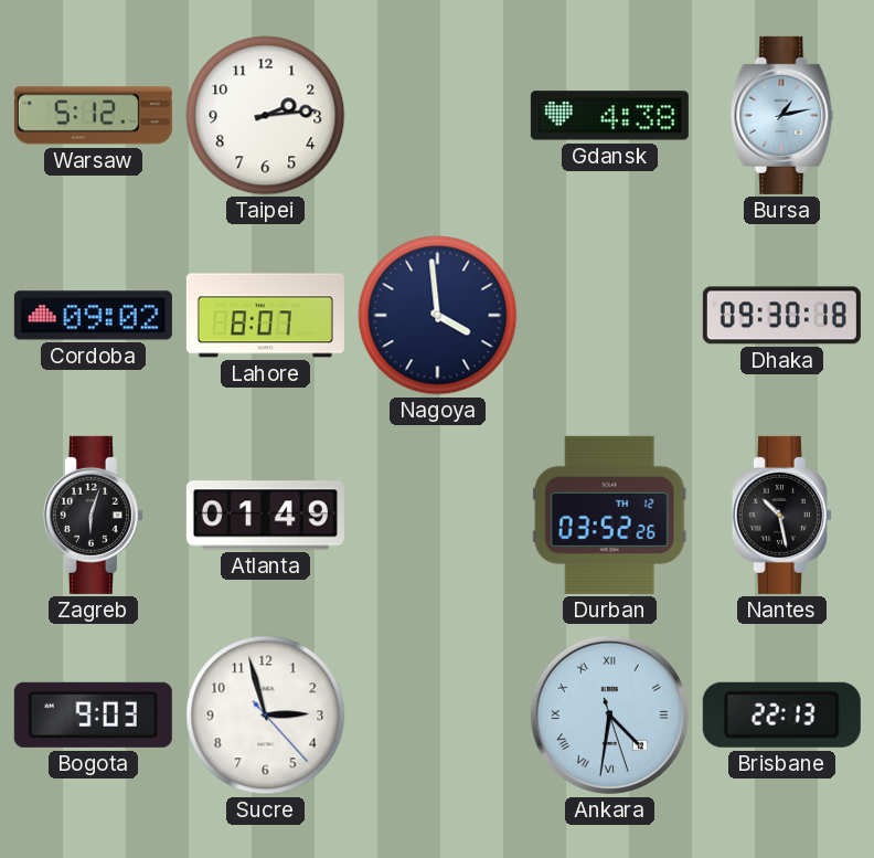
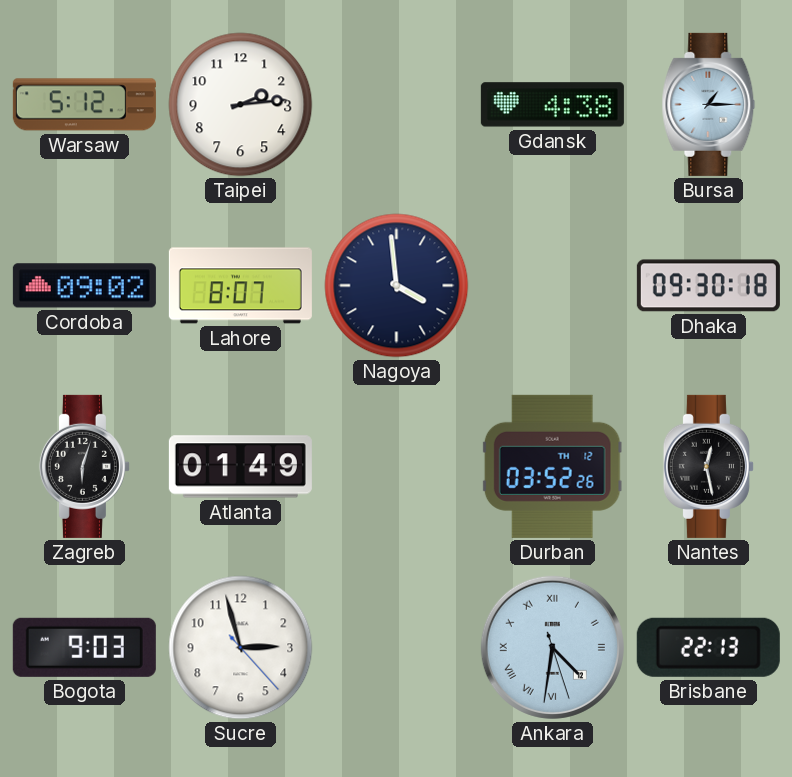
Bursa: 1:13 -> 1:15 (709, 104)
Nantes: 10:28 -> 12:28 (708, 466)
